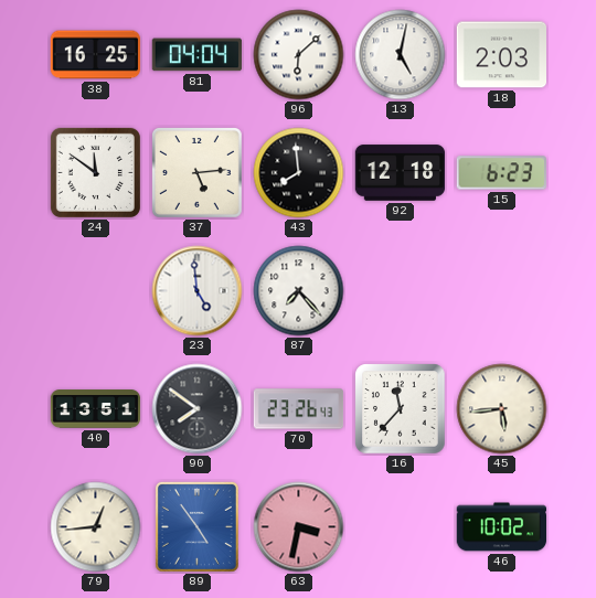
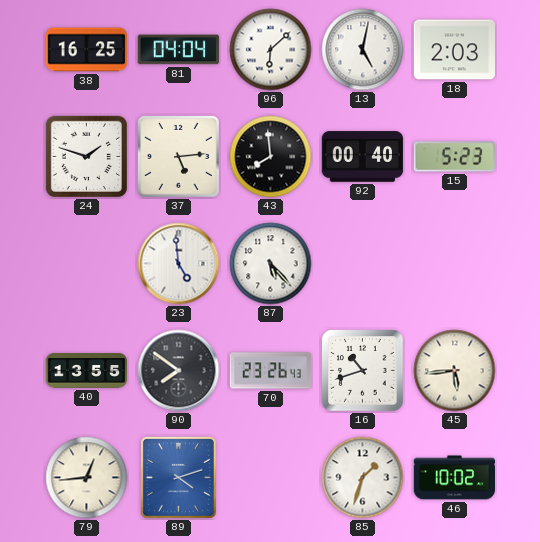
24: 11:51 -> 1:48 (86, 156)
92: 12:18 -> 00:40 (363, 157)
15: 6:23 -> 5:23 (454, 157)
87: 7:23 -> 5:23 (271, 264)
40: 13:51 -> 13:55 (87, 371)
16: 11:37 -> 10:42 (363, 371)
89: 4:54 -> 4:12 (178, 477)
63: 3:32 -> none (299, 527)
85: none -> 1:33 (363, 478)
